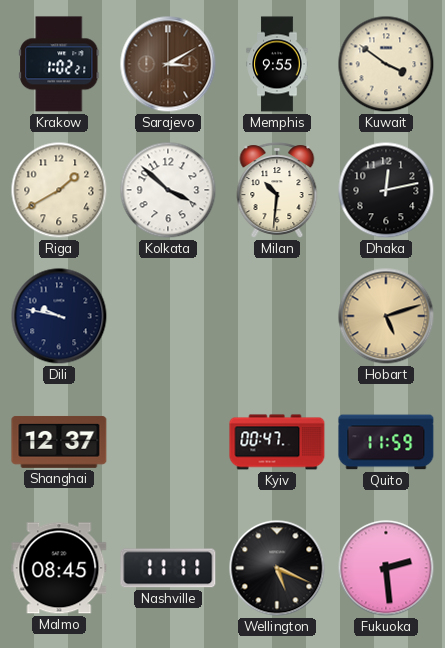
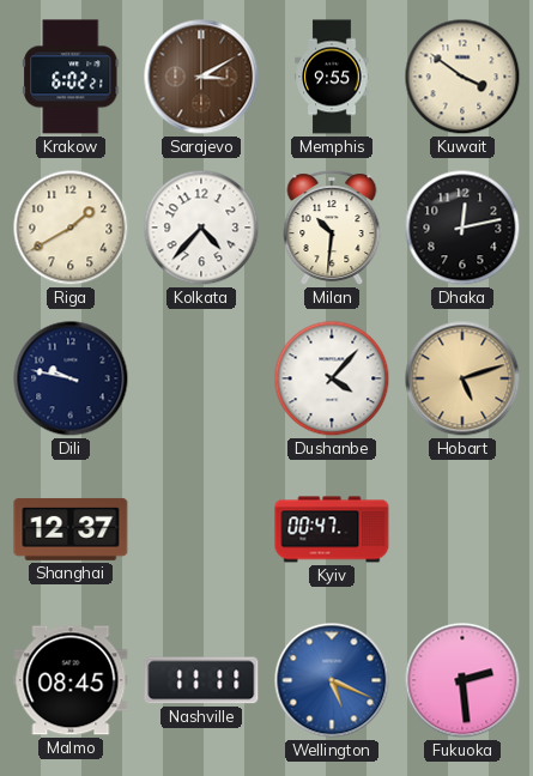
Krakow: 1:02 -> 6:02 (71, 77)
Kolkata: 3:52 -> 4:37 (201, 228)
Dushanbe: none -> 4:07 (332, 378)
Quito: 11:59 -> none (386, 442)
Wellington dial: black -> blue (332, 680)
